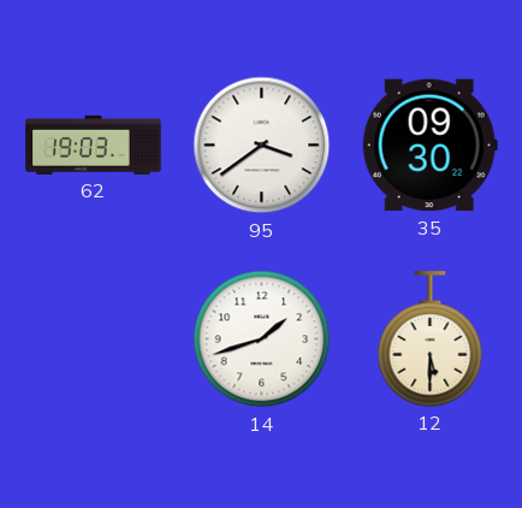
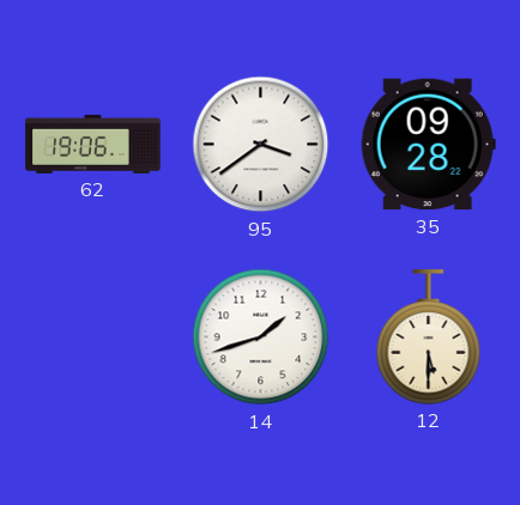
62: 19:03 -> 19:06 (93, 144)
35: 09:30 -> 09:28 (428, 145)
